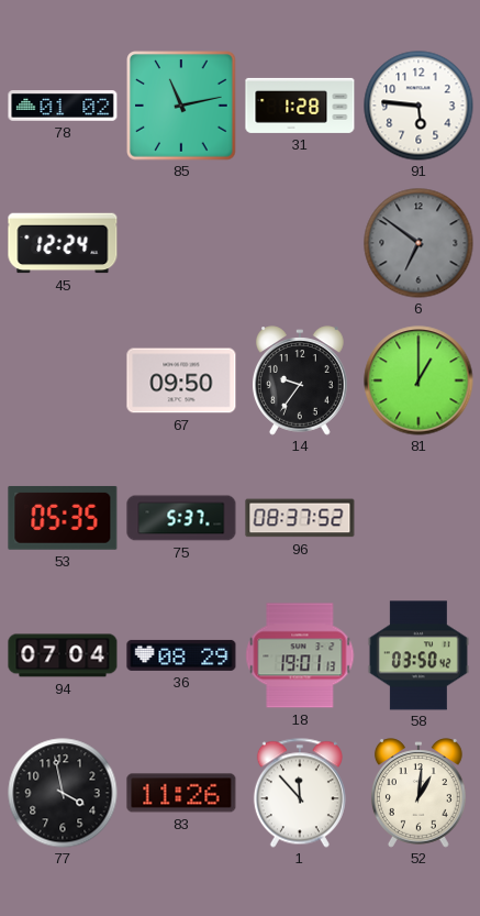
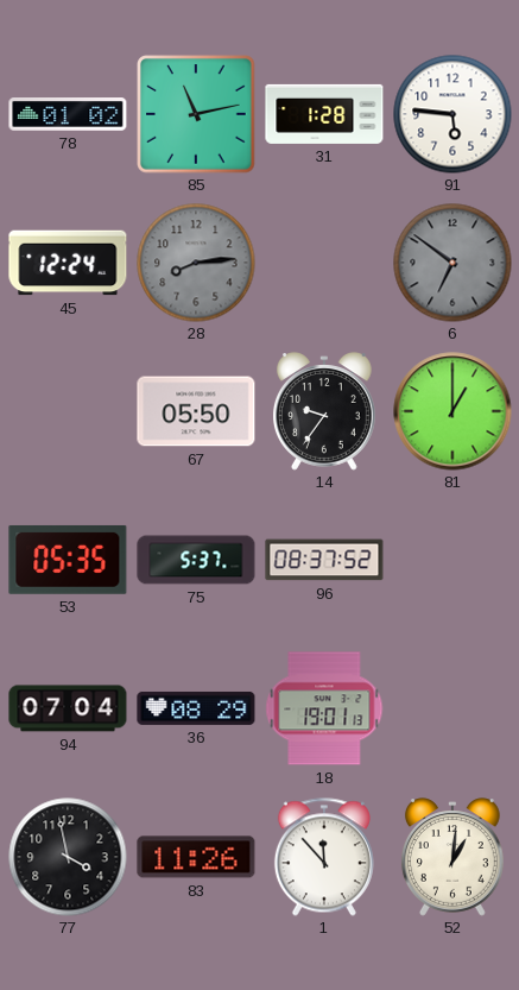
28: none -> 8:14 (196, 263)
67: 09:50 -> 05:50 (196, 411)
58: 03:50 -> none (418, 655)
